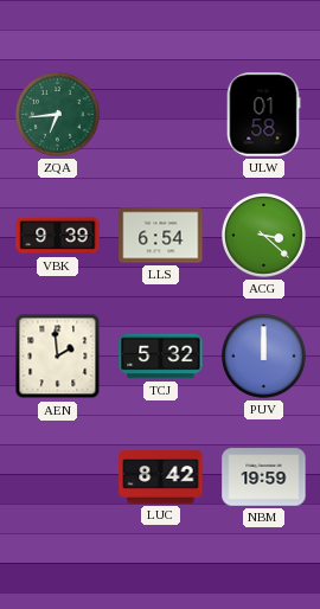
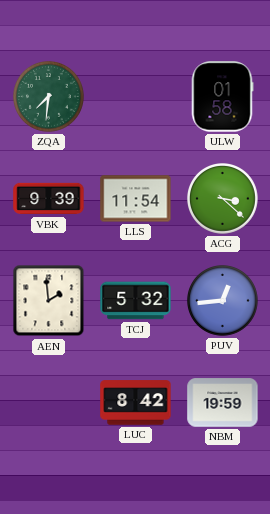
ZQA: 6:44 -> 7:31 (49, 97)
LLS: 6:54 -> 11:54 (136, 199)
PUV: 12:00 -> 12:44 (223, 301)
